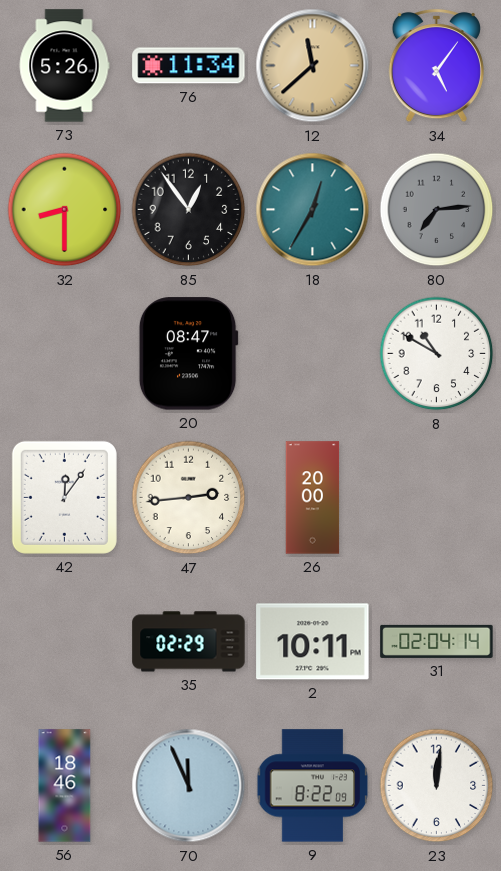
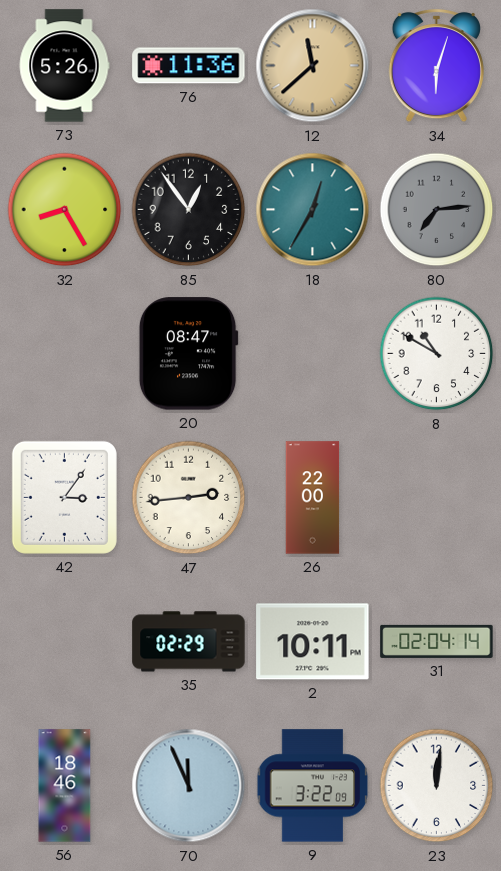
76: 11:34 -> 11:36 (189, 66)
34: 5:06 -> 6:03 (436, 66)
32: 8:30 -> 8:25 (65, 210)
42: 12:06 -> 3:06 (64, 497)
26: 20:00 -> 22:00 (313, 498)
9: 8:22 -> 3:22 (313, 786)
